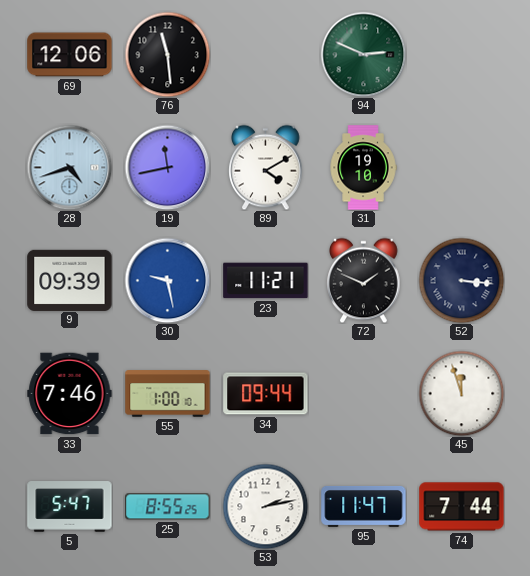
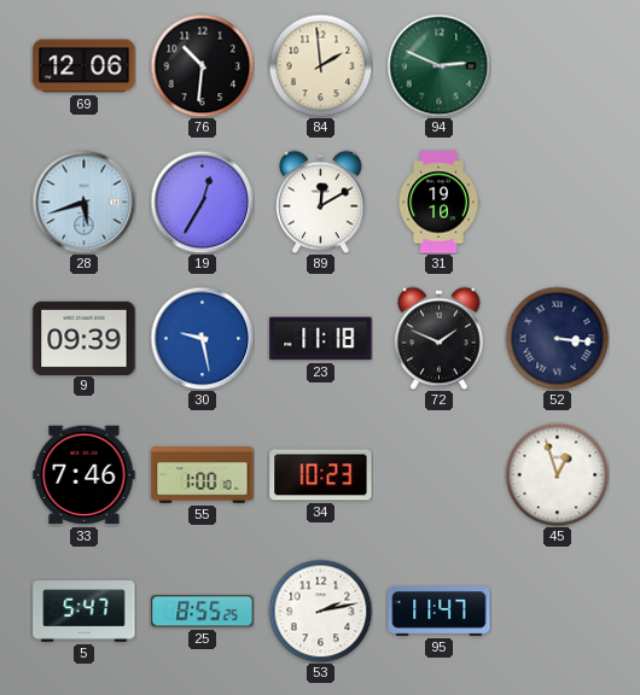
76: 11:29 -> 10:31 (202, 65)
84: none -> 1:59 (320, 65)
28: 4:42 -> 5:42 (83, 202)
19: 11:43 -> 12:35 (202, 202)
89: 4:10 -> 12:10 (321, 202)
23: 11:21 -> 11:18 (321, 339)
34: 09:44 -> 10:23 (321, 475)
45: 11:57 -> 12:57 (557, 474)
74: 7:44 -> none (462, 507)
